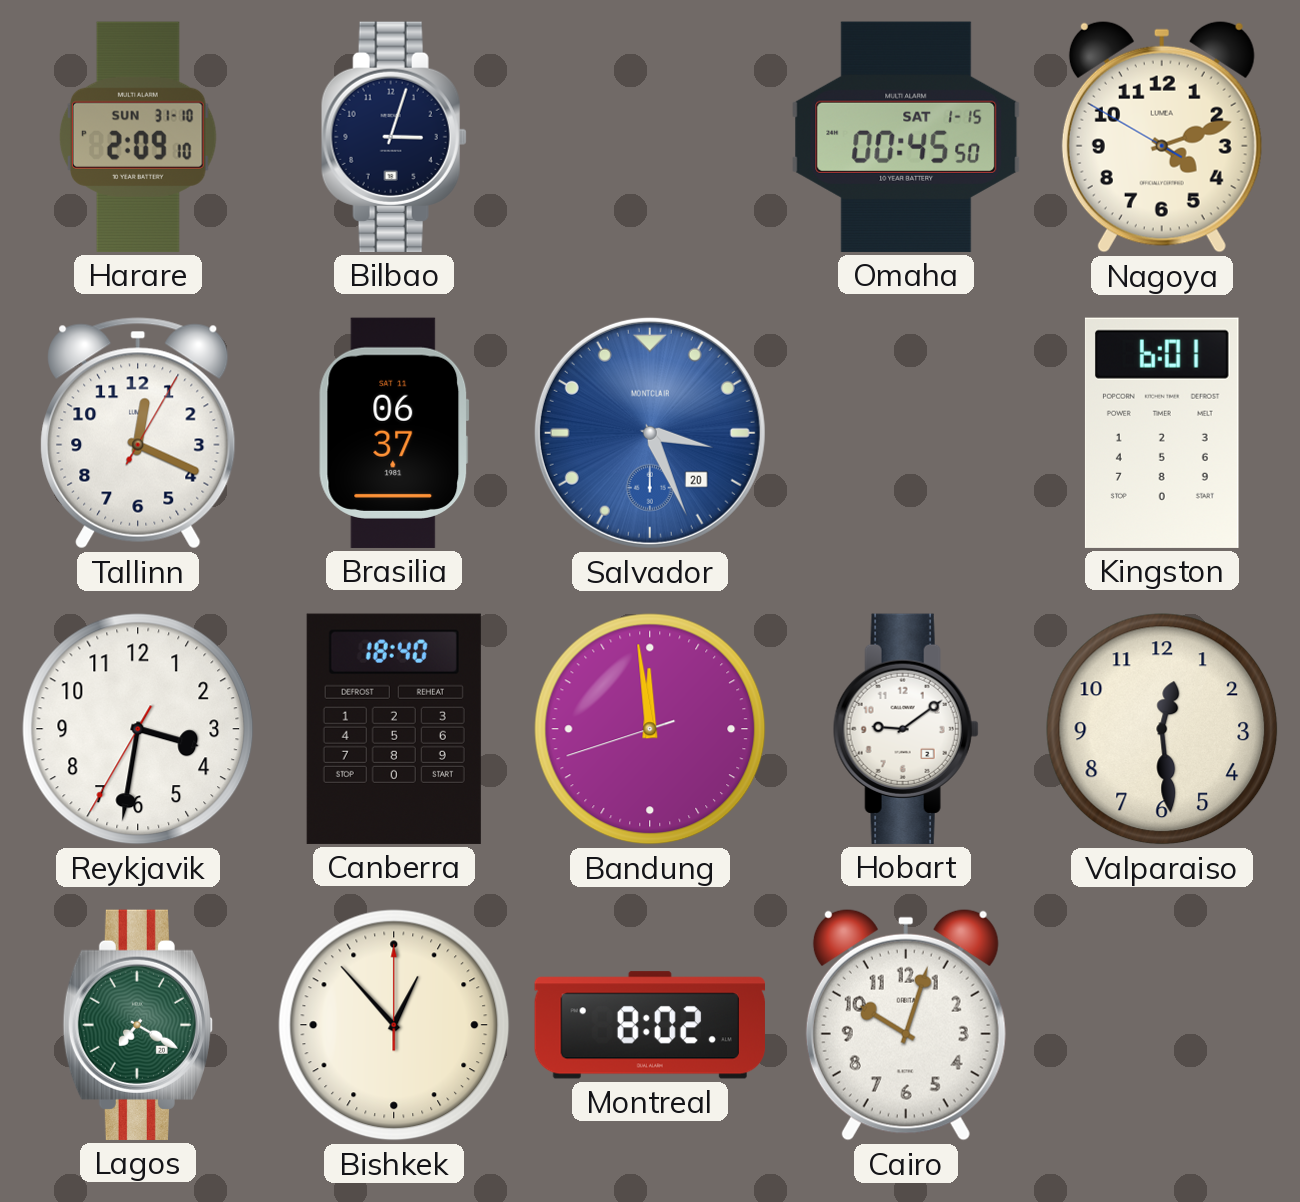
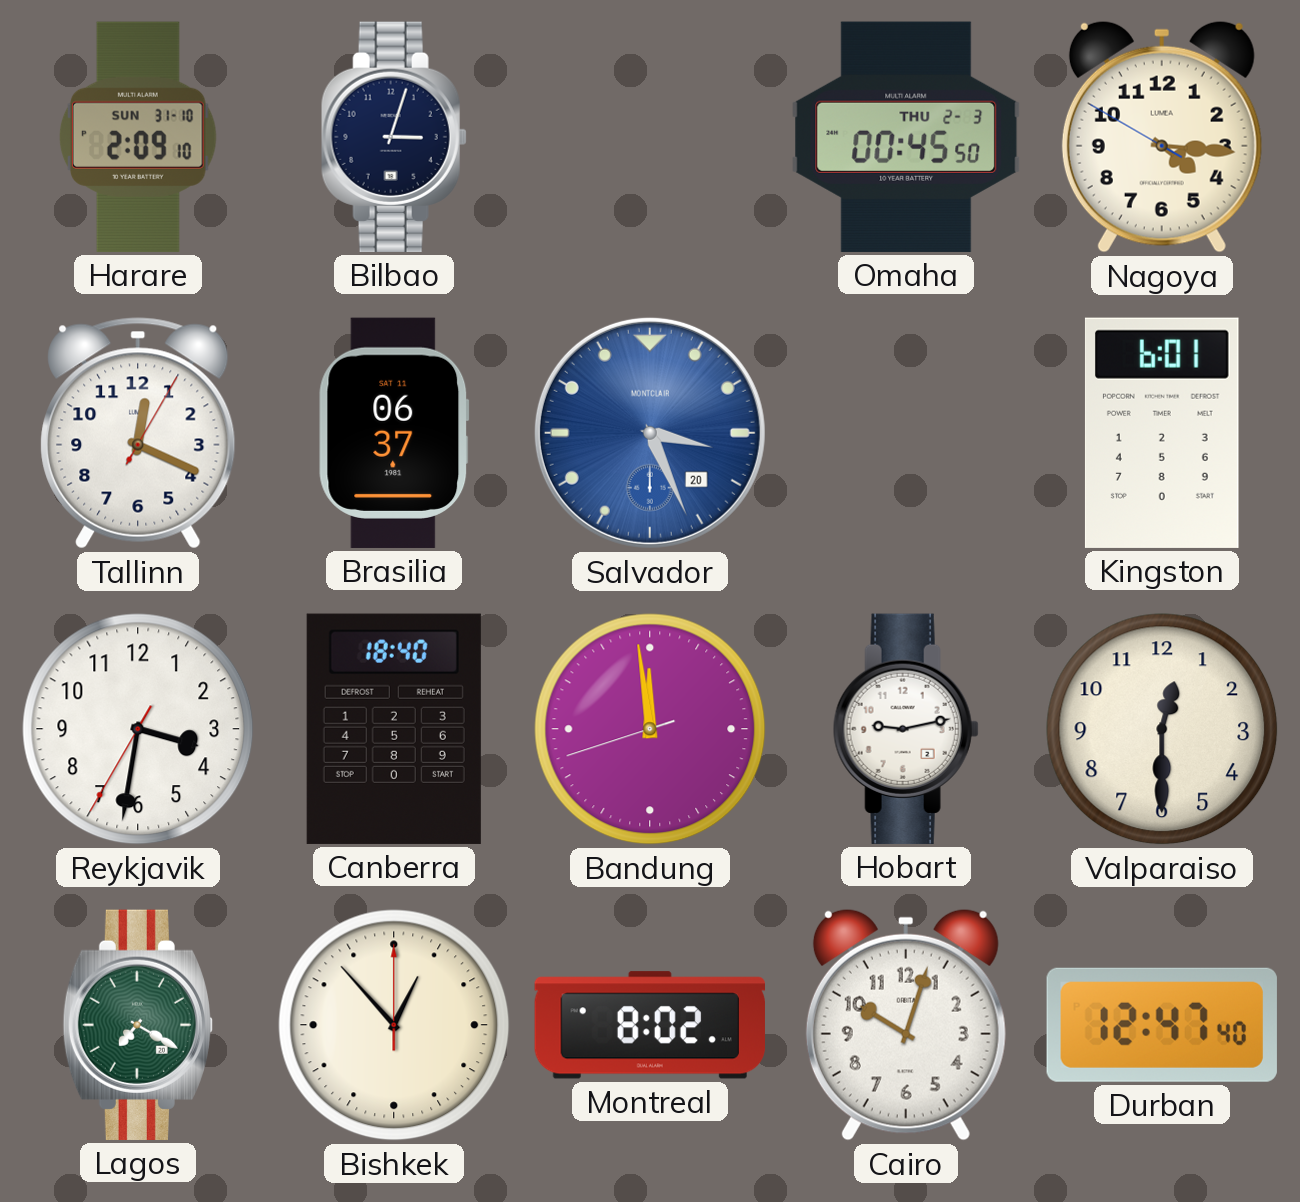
Omaha date: SAT 1-15 -> THU 2-3 (906, 137)
Nagoya: 4:11 -> 4:15 (1162, 137)
Hobart: 9:09 -> 9:13 (906, 729)
Valparaiso: 12:29 -> 12:30 (1162, 729)
Durban: none -> 12:47 (1162, 1025)
